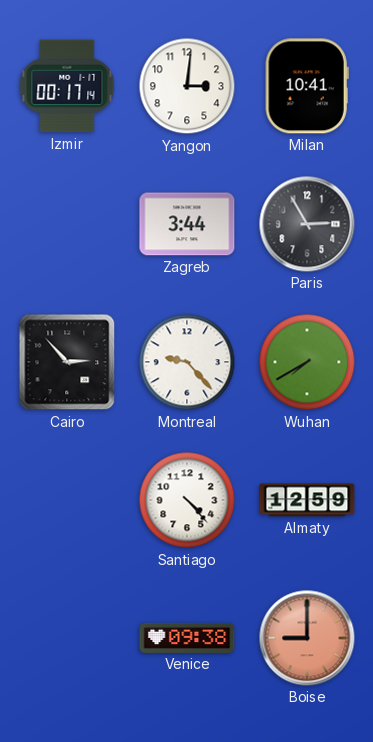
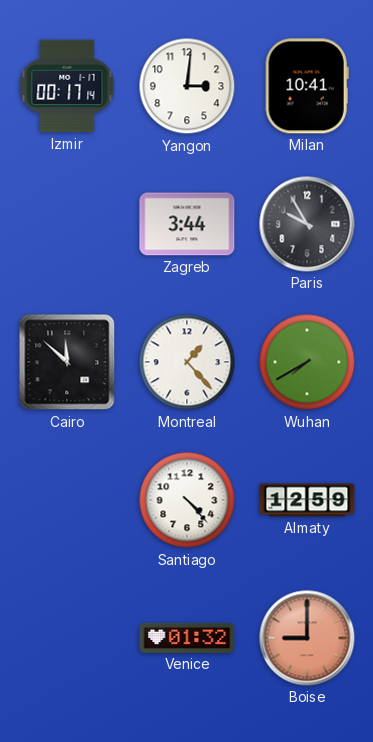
Paris: 2:55 -> 9:55 (307, 224)
Cairo: 2:53 -> 11:52 (67, 362)
Montreal: 9:23 -> 1:23 (187, 362)
Venice: 09:38 -> 01:32 (187, 638)
